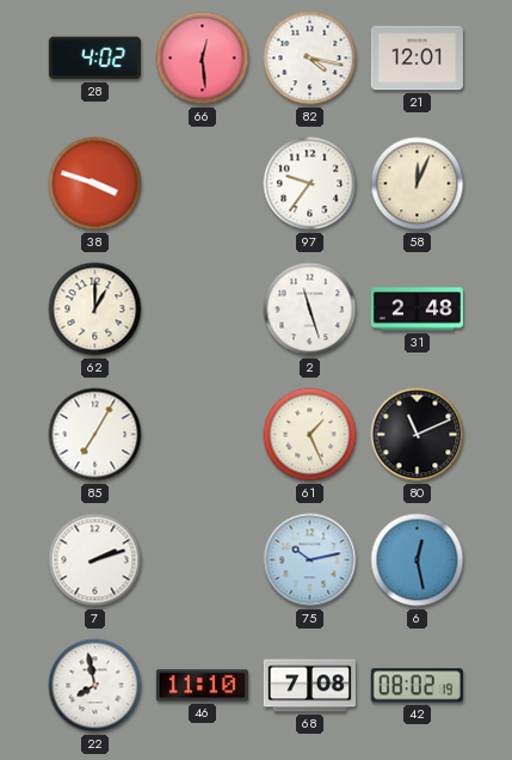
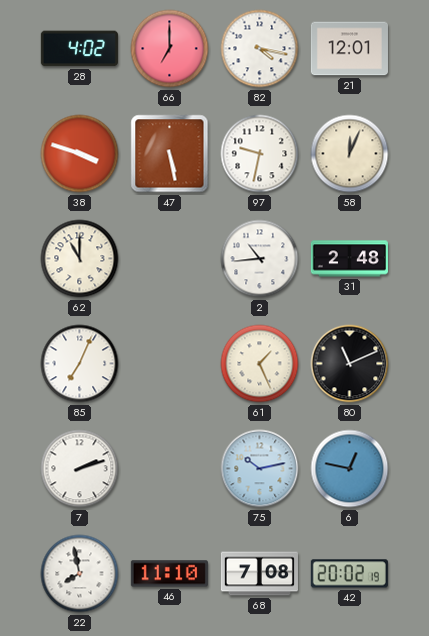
66: 12:29 -> 7:00 (170, 49)
47: none -> 5:28 (170, 154)
97: 9:36 -> 9:32 (260, 154)
62: 1:00 -> 11:00 (80, 259)
2: 11:27 -> 10:44 (260, 259)
85: 7:05 -> 7:04 (80, 364)
6: 12:28 -> 12:47 (350, 469)
42: 08:02 -> 20:02 (349, 574)
